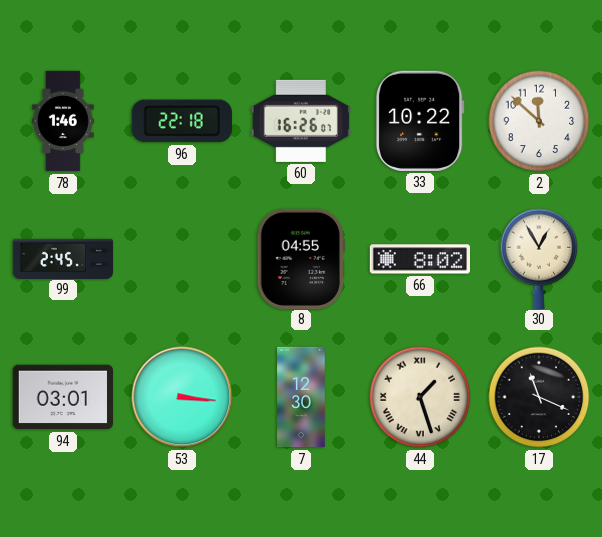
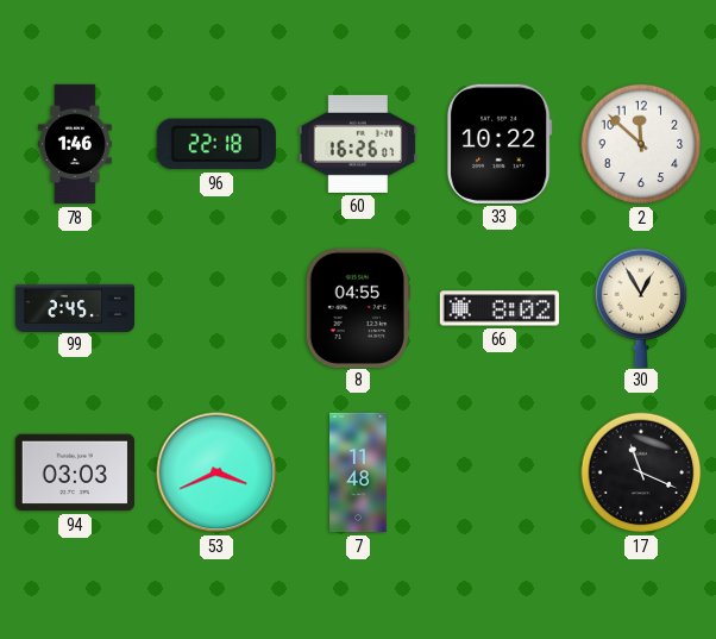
94: 03:01 -> 03:03 (74, 472)
53: 3:16 -> 3:41 (216, 472)
7: 12:30 -> 11:48 (358, 472)
44: 1:27 -> none (420, 397)
